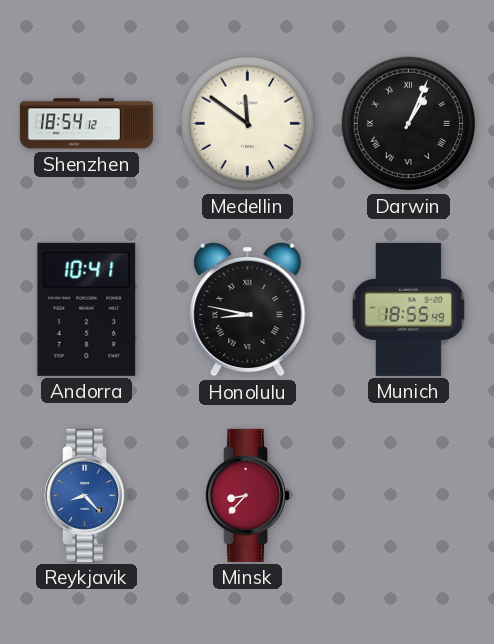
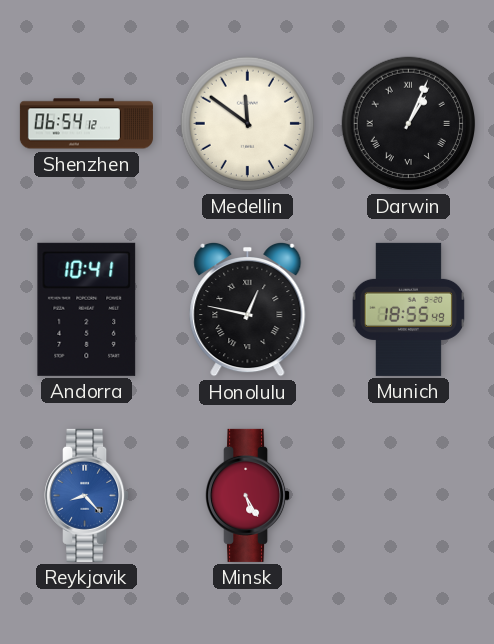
Shenzhen: 18:54 -> 06:54 (86, 124)
Honolulu: 8:47 -> 12:47 (248, 309)
Minsk: 8:37 -> 5:25 (248, 495)
